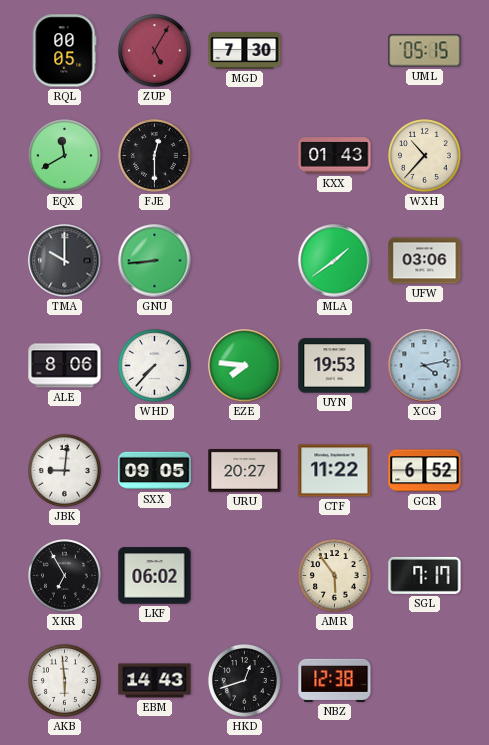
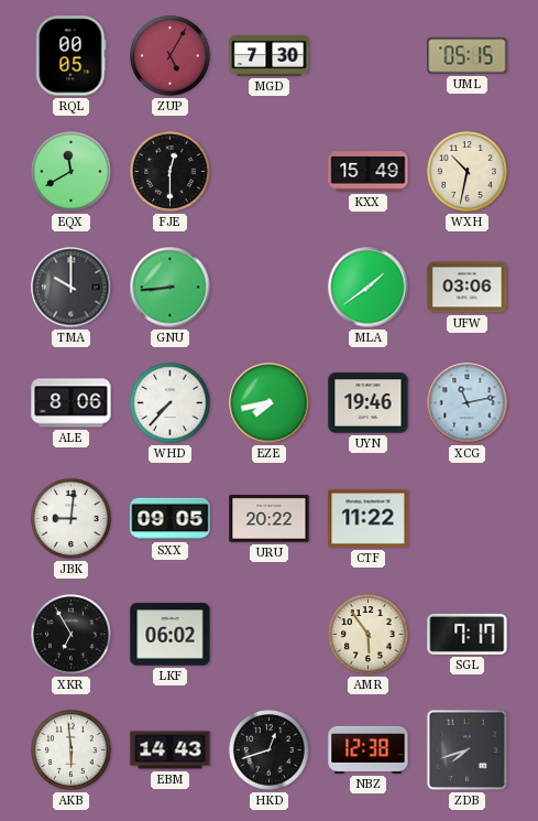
KXX: 01:43 -> 15:49 (369, 172)
WXH: 10:37 -> 10:32 (468, 172)
EZE: 7:46 -> 7:43 (270, 403)
UYN: 19:53 -> 19:46 (369, 403)
XCG: 4:13 -> 11:13 (468, 403)
URU: 20:27 -> 20:22 (270, 519)
GCR: 6:52 -> none (425, 471)
ZDB: none -> 7:42 (466, 749)
